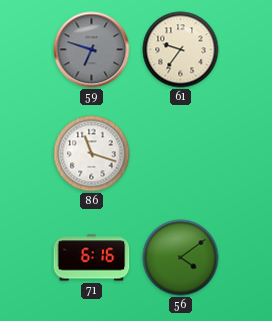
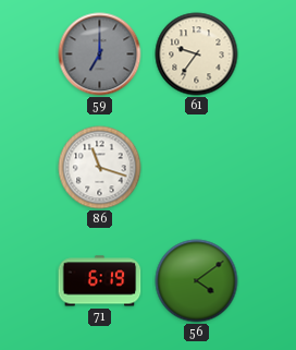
59: 6:48 -> 7:00 (100, 55)
71: 6:16 -> 6:19 (100, 281)
